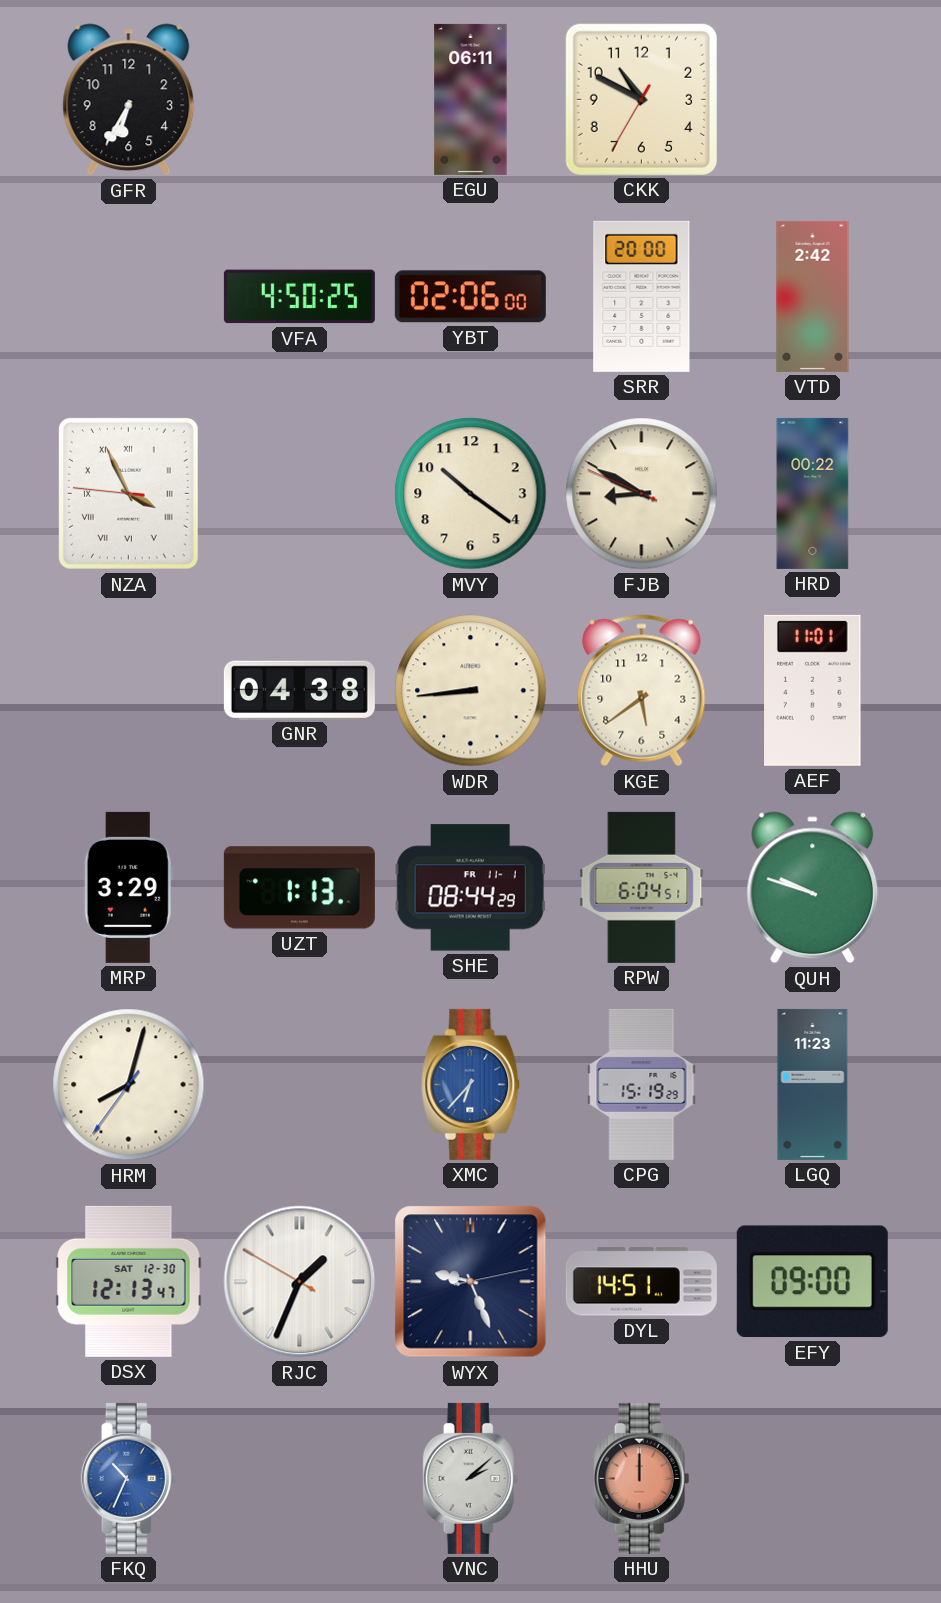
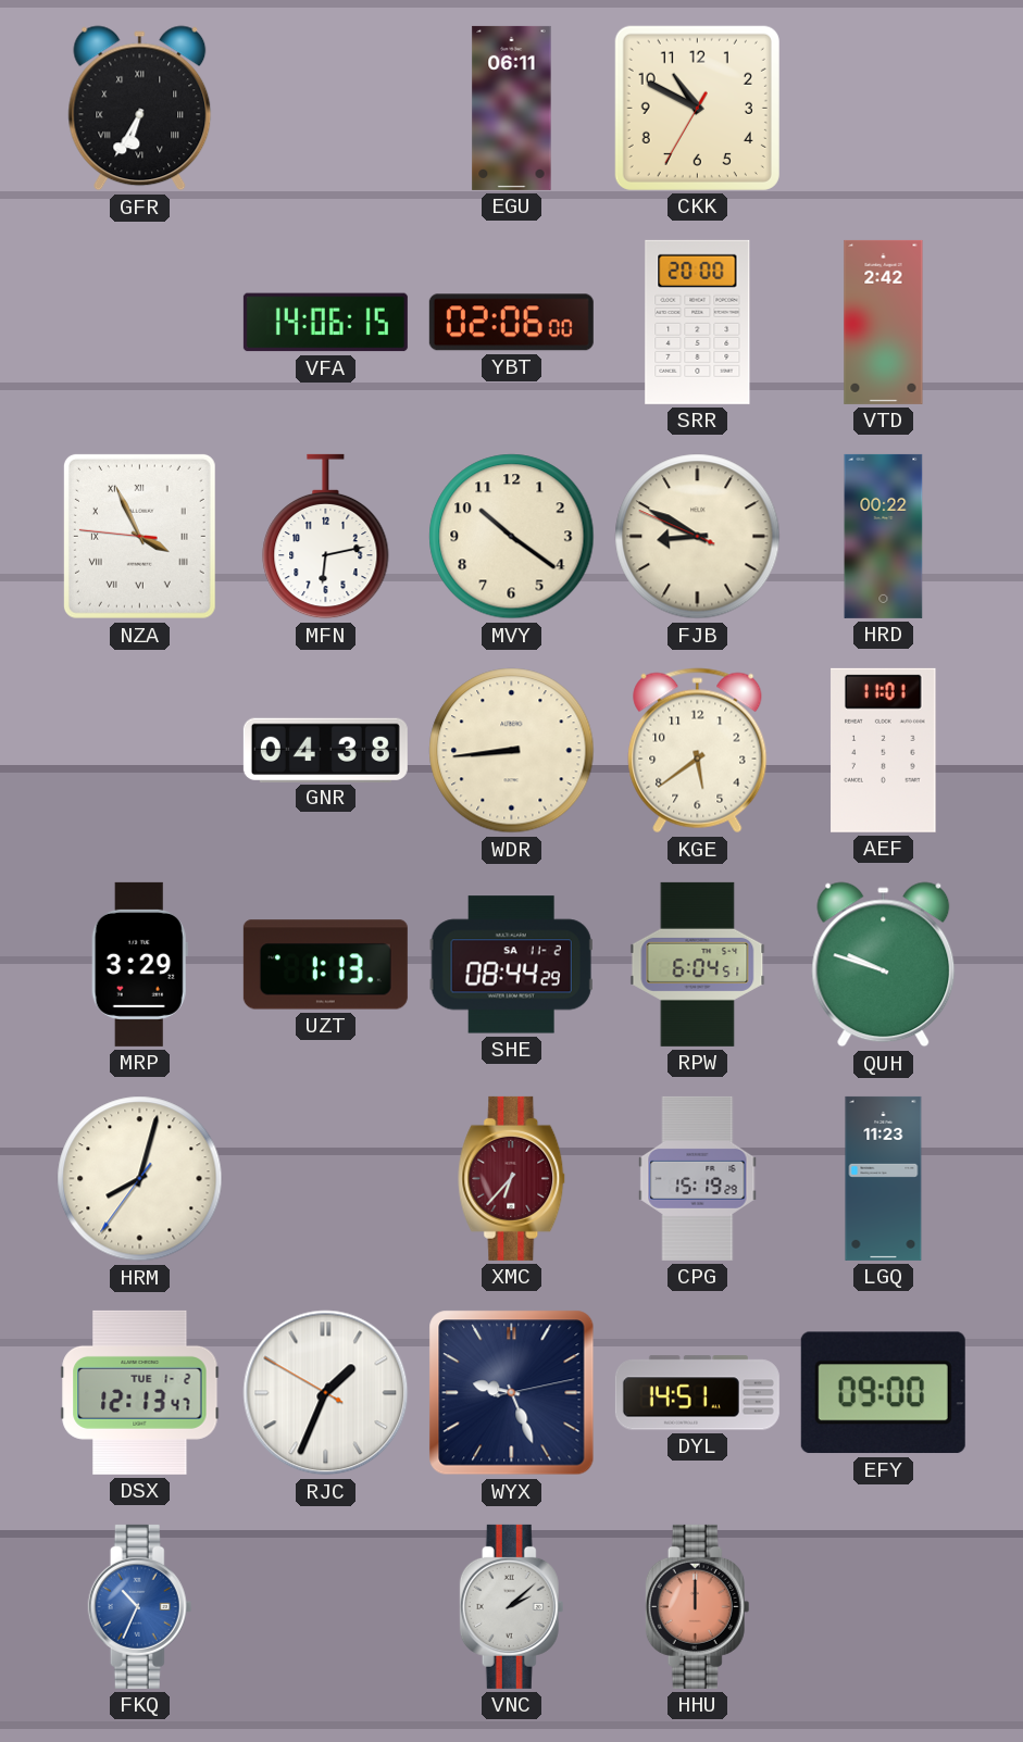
GFR numerals: Arabic -> Roman (140, 109)
VFA: 4:50 -> 14:06 (325, 323)
MFN: none -> 6:13 (326, 537)
SHE date: FR 11-1 -> SA 11-2 (511, 965)
XMC dial: blue -> burgundy (512, 1178)
DSX date: SAT 12-30 -> TUE 1-2 (140, 1392)
